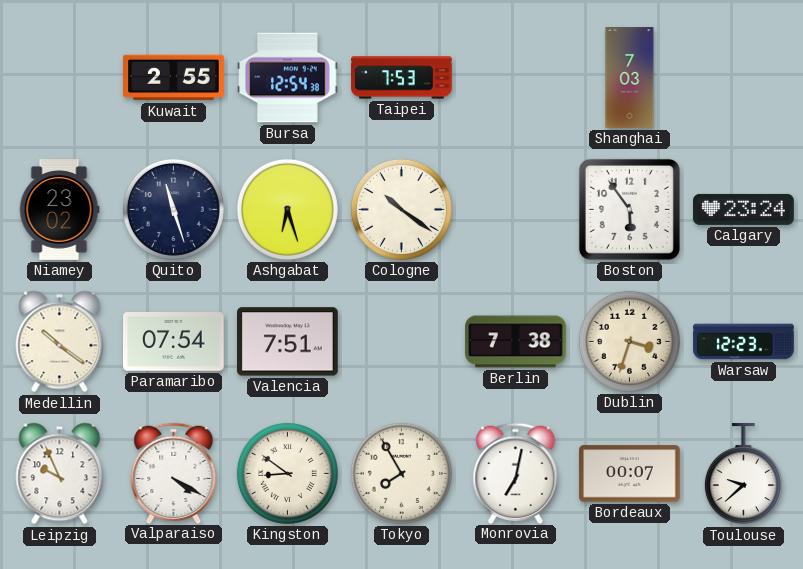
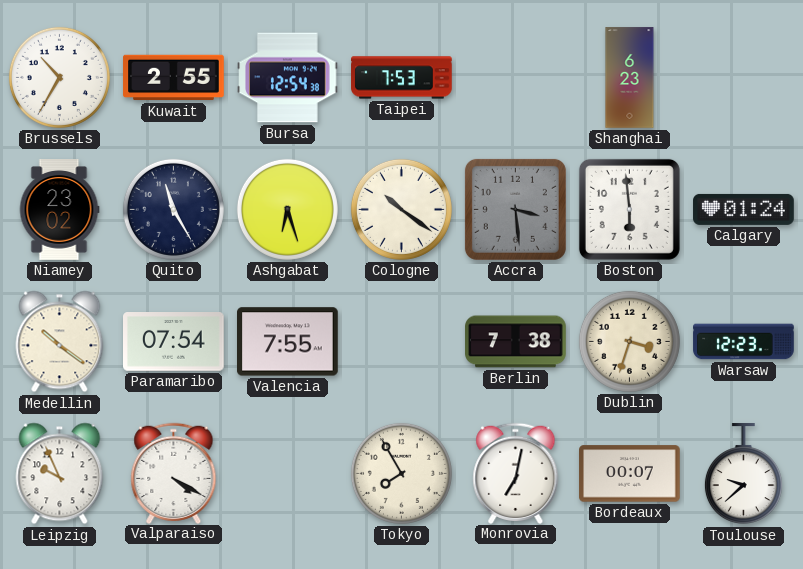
Brussels: none -> 10:35 (59, 77)
Shanghai: 7:03 -> 6:23 (630, 78)
Quito: 11:27 -> 11:25 (173, 209)
Accra: none -> 3:29 (515, 209)
Boston: 5:54 -> 5:59 (629, 209)
Calgary: 23:24 -> 01:24 (744, 209)
Valencia: 7:51 -> 7:55 (288, 342)
Kingston: 8:51 -> none (287, 473)
